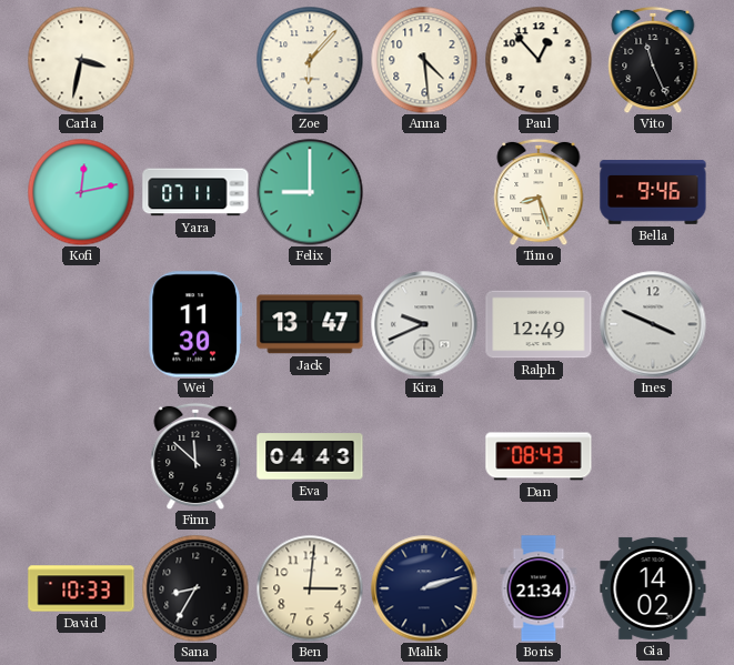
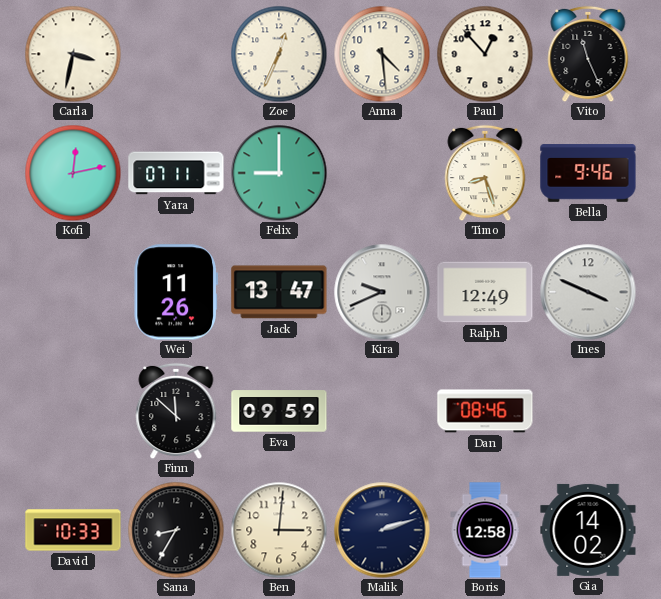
Zoe: 6:07 -> 12:34 (279, 54)
Wei: 11:30 -> 11:26 (175, 292)
Eva: 04:43 -> 09:59 (279, 411)
Dan: 08:43 -> 08:46 (485, 411)
Boris: 21:34 -> 12:58 (485, 530)
